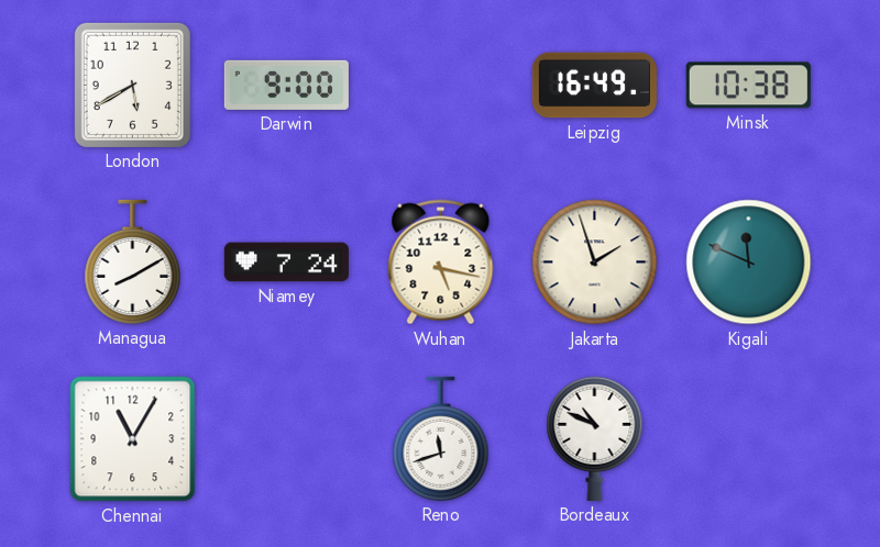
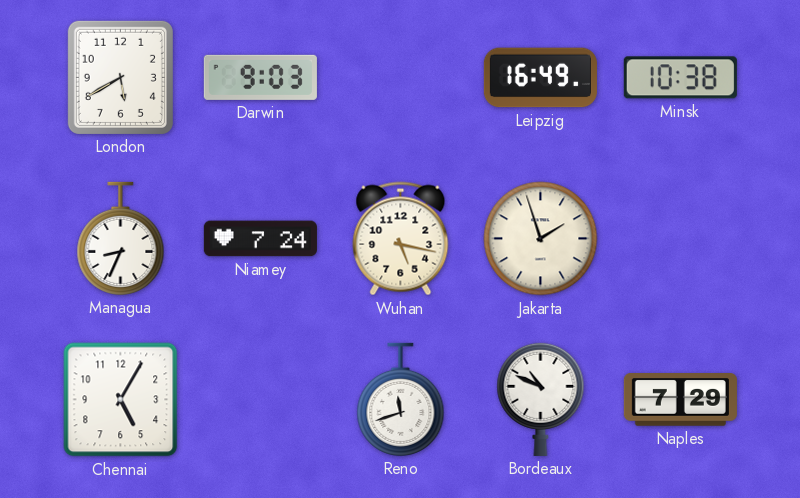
Darwin: 9:00 -> 9:03 (260, 77)
Managua: 8:10 -> 8:34 (121, 238)
Kigali: 11:49 -> none (749, 263)
Chennai: 11:05 -> 5:05 (121, 400)
Naples: none -> 7:29 (680, 400)
